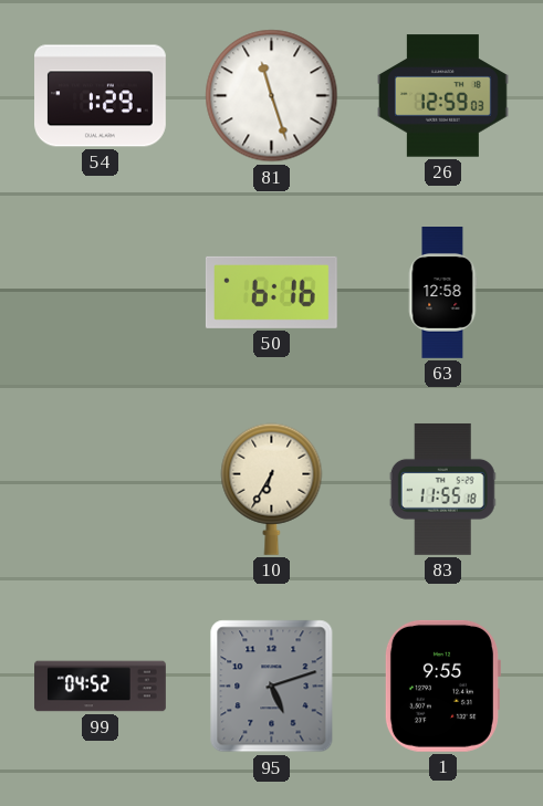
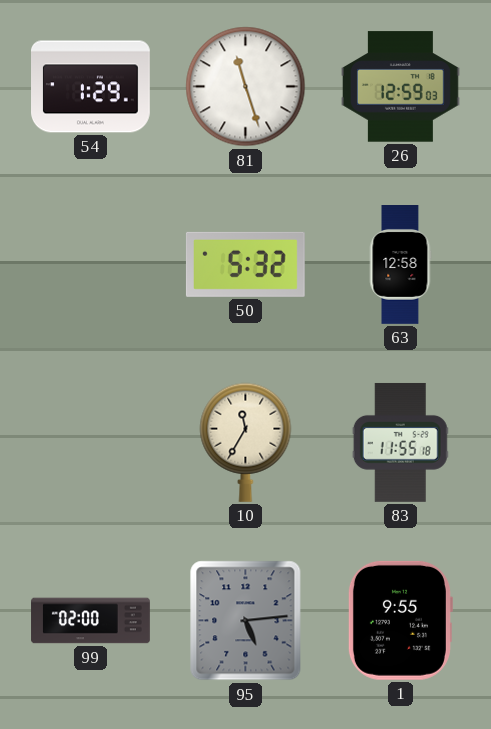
50: 6:16 -> 5:32 (245, 264)
10: 6:35 -> 11:35 (246, 442)
99: 04:52 -> 02:00 (91, 621)
95: 5:12 -> 5:14 (246, 621)
